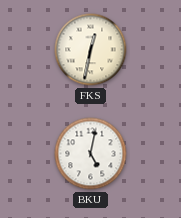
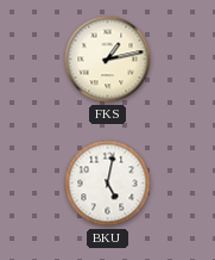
FKS: 12:32 -> 1:13 (108, 60)
